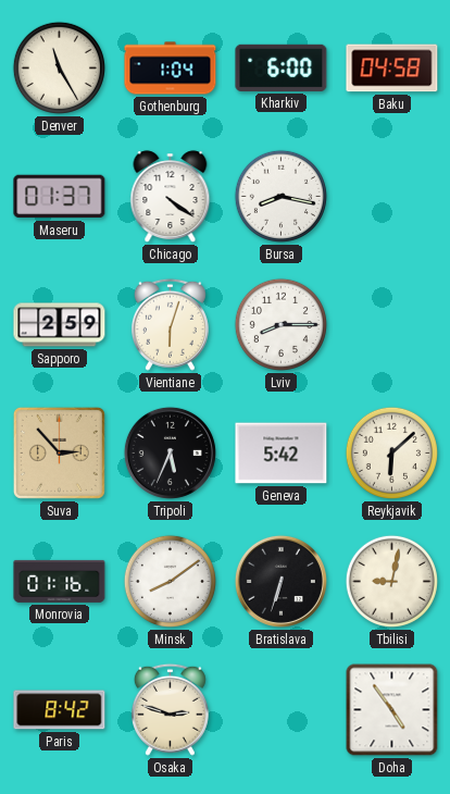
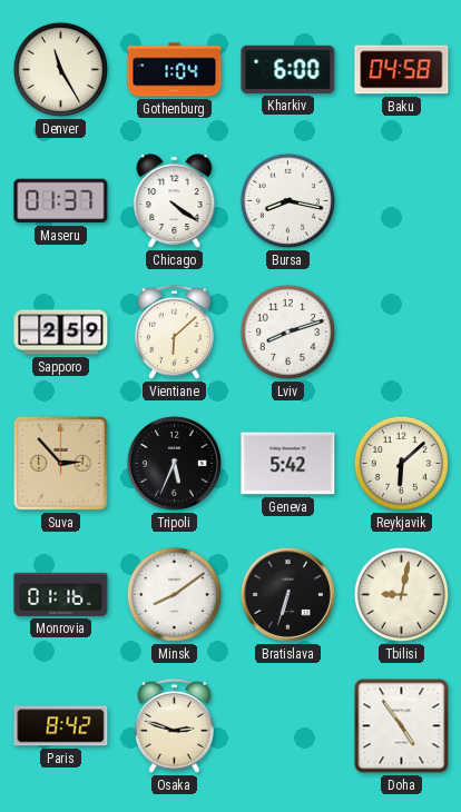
Vientiane: 6:03 -> 6:08 (174, 331)
Lviv: 8:15 -> 8:12 (287, 331)
